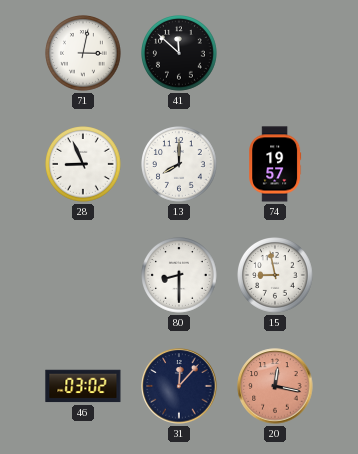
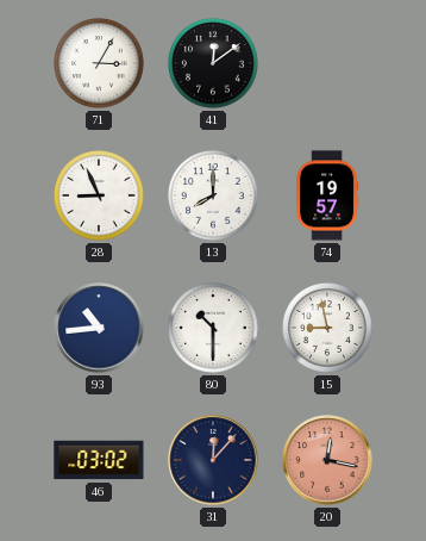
71: 3:02 -> 3:05 (100, 64)
41: 11:52 -> 12:09 (214, 64)
93: none -> 10:44 (99, 328)
80: 8:30 -> 10:30 (214, 329)
